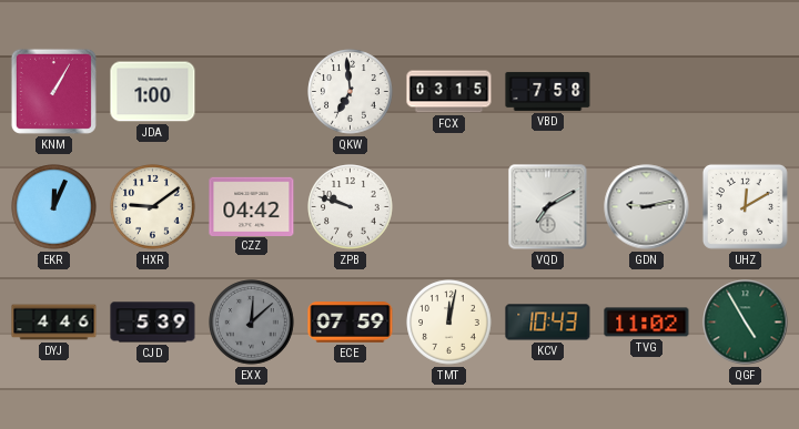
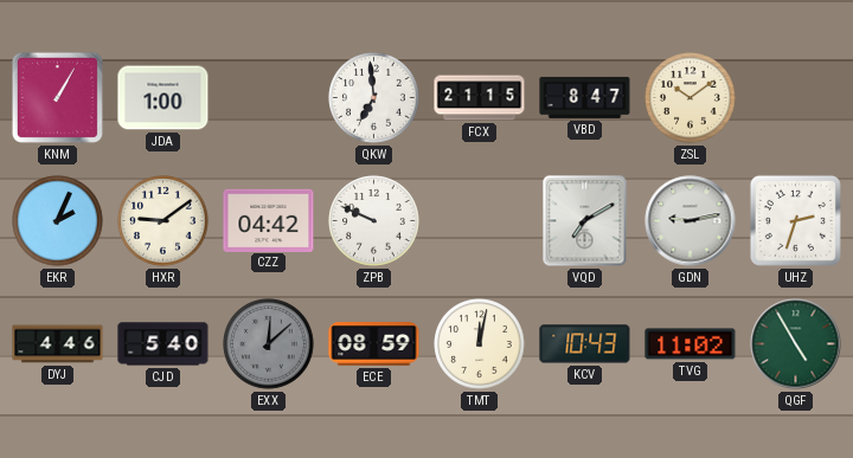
FCX: 03:15 -> 21:15 (480, 98)
VBD: 7:58 -> 8:47 (585, 97)
ZSL: none -> 10:09 (691, 98)
EKR: 12:04 -> 2:04 (58, 221)
ZPB: 9:48 -> 9:49 (374, 221)
UHZ: 12:10 -> 2:33 (795, 220)
CJD: 5:39 -> 5:40 (163, 344)
ECE: 07:59 -> 08:59 (374, 344)
